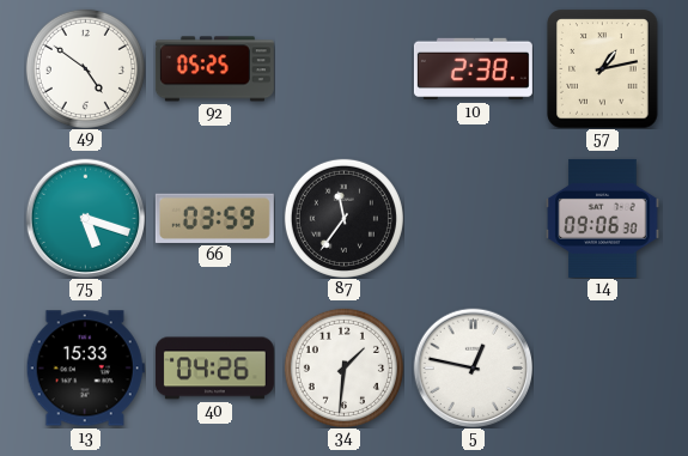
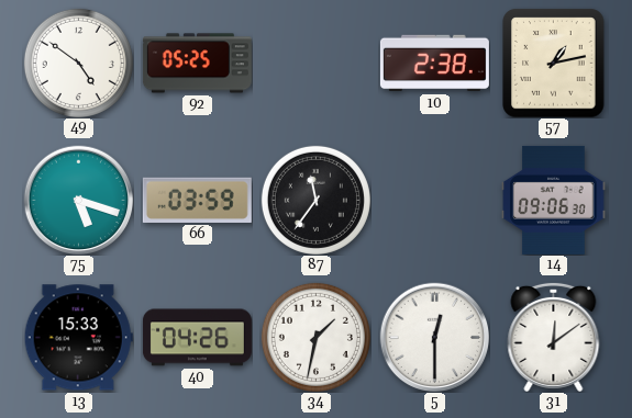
34: 1:31 -> 1:32 (315, 337)
5: 12:47 -> 12:30 (434, 337)
31: none -> 12:09 (554, 337)
